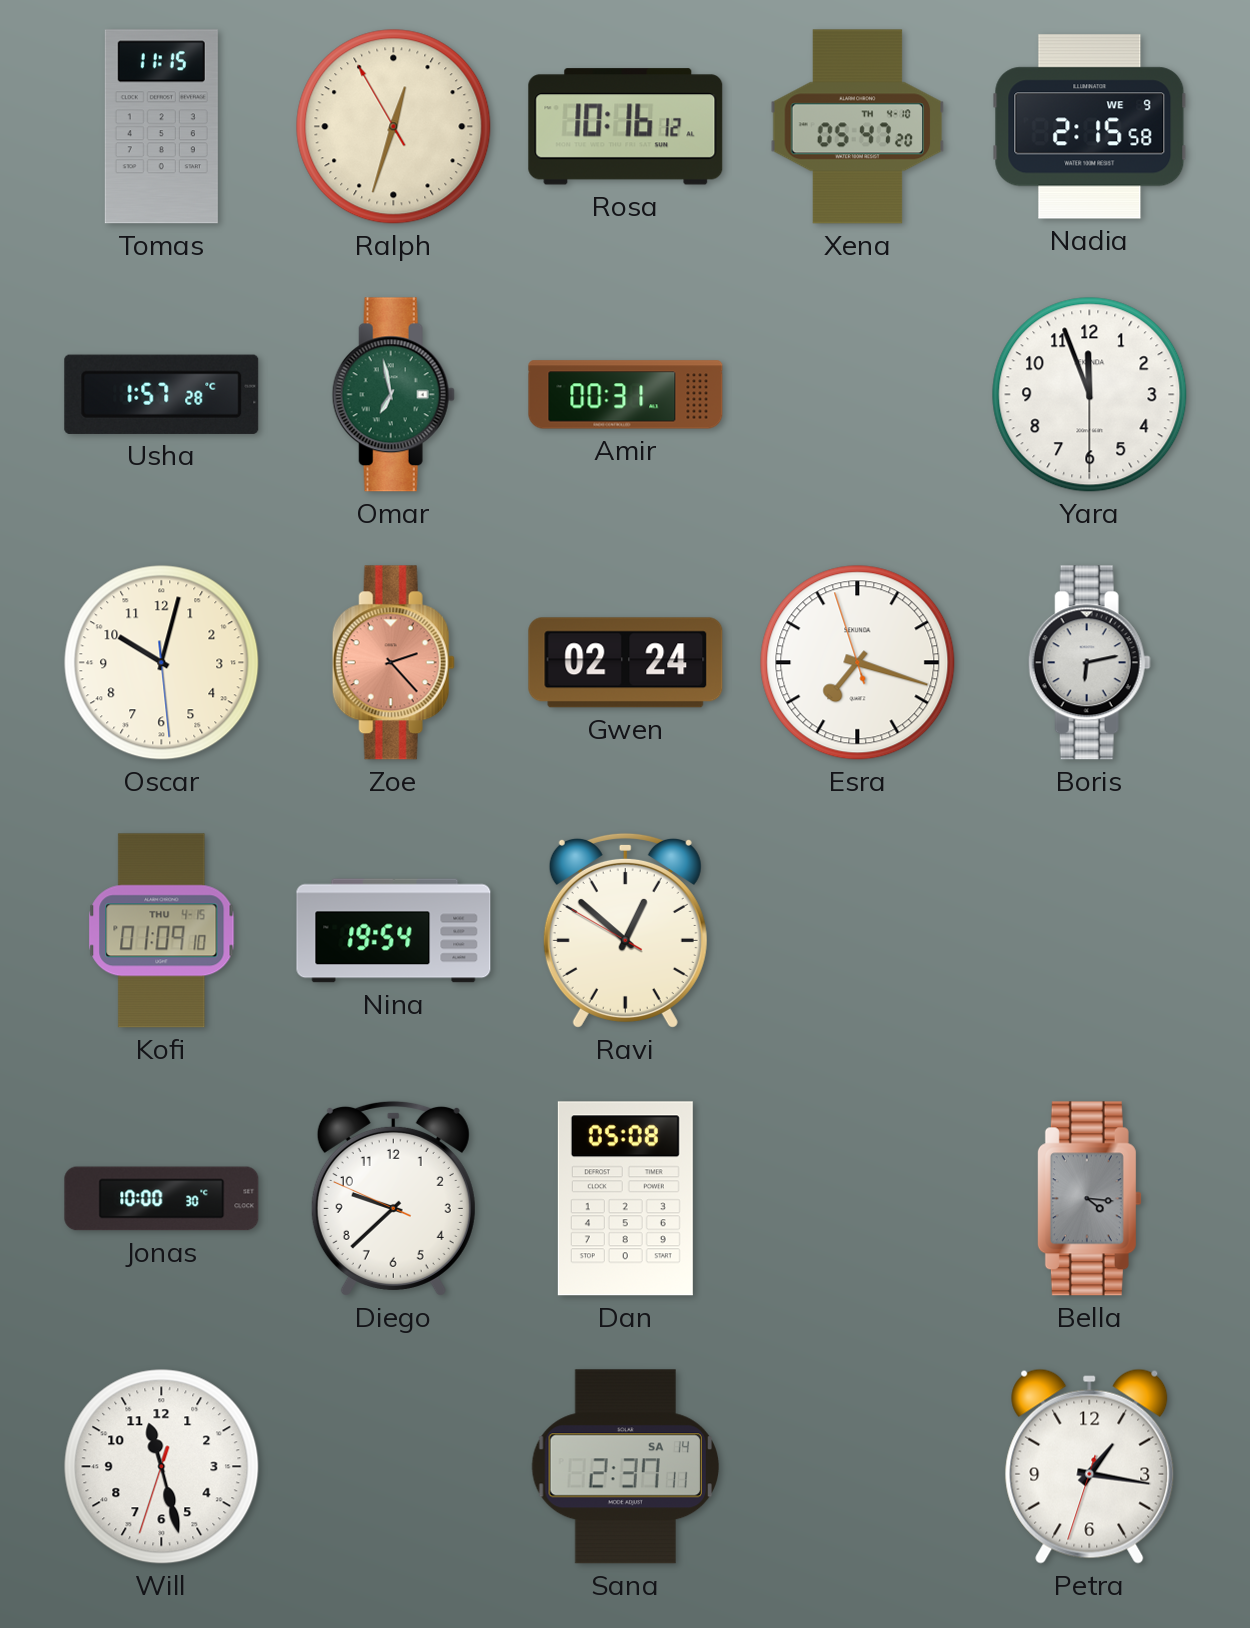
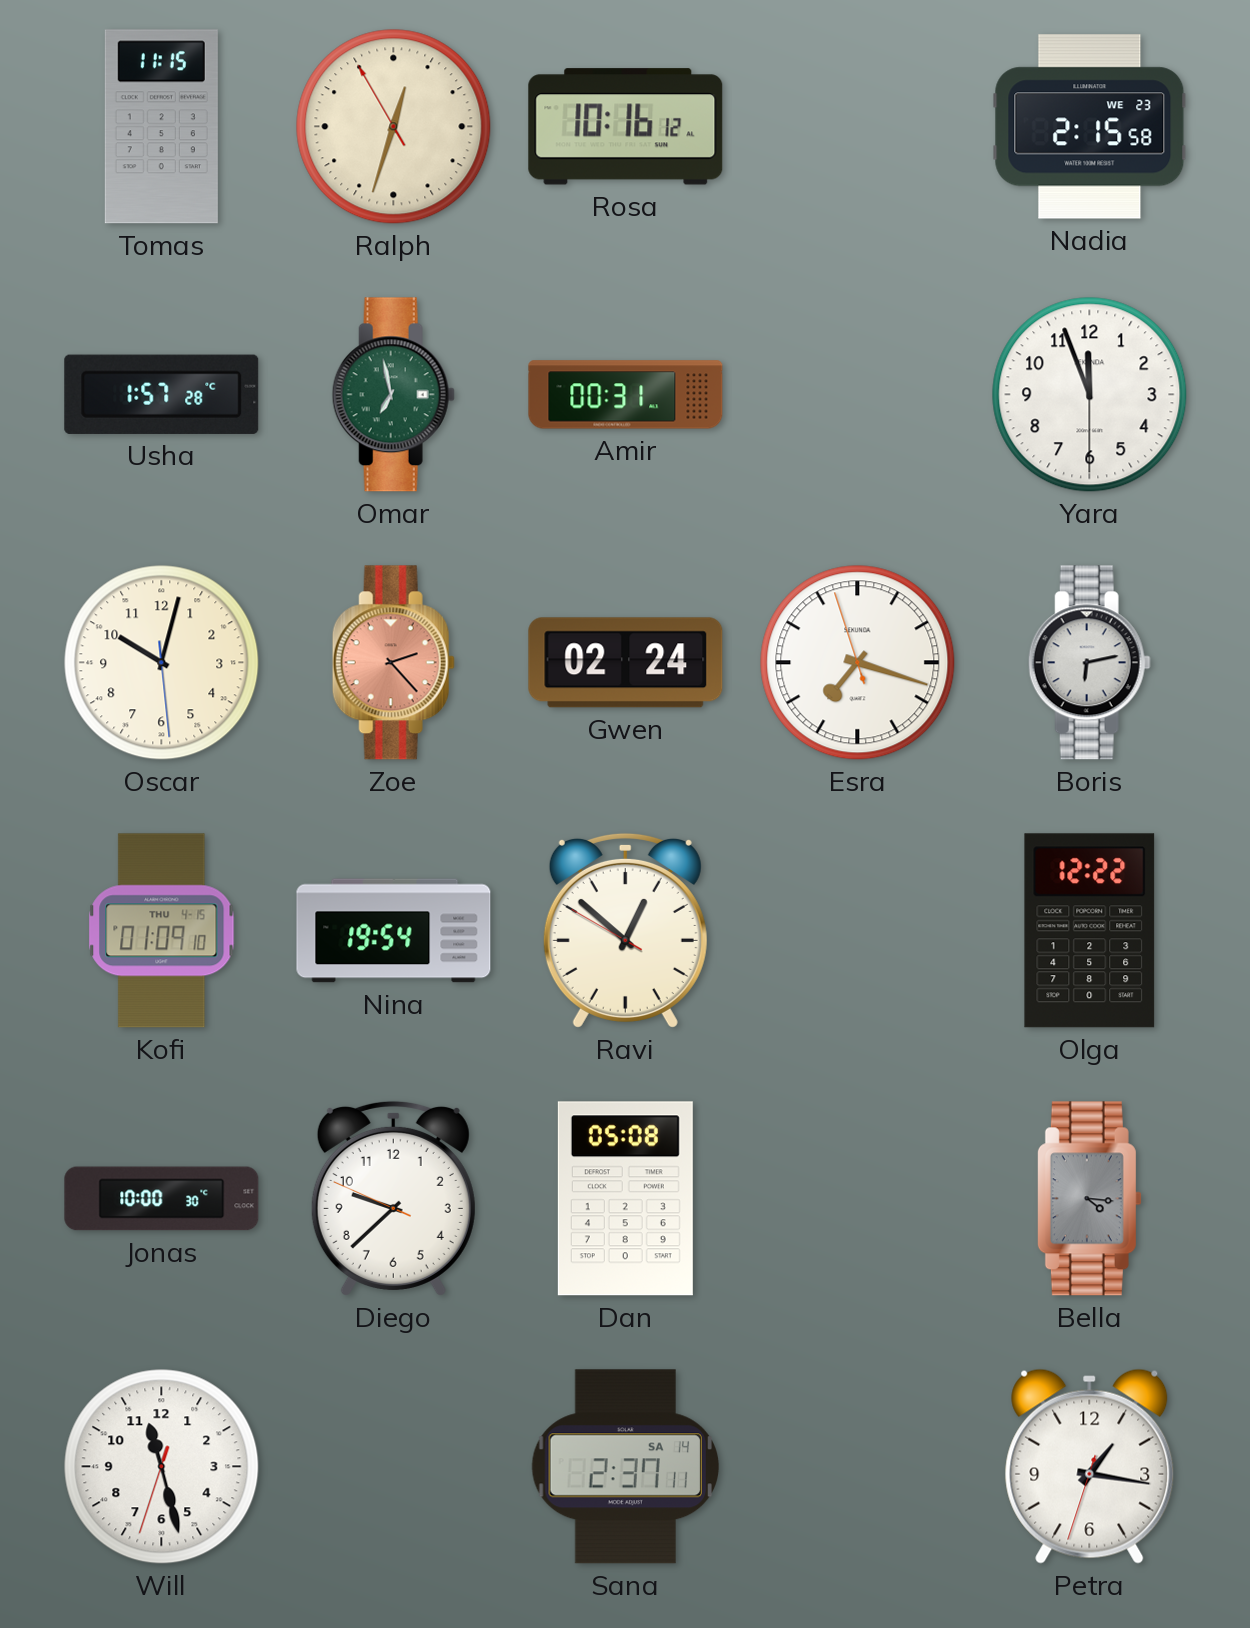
Xena: 05:47 -> none (858, 127)
Nadia date: WE 9 -> WE 23 (1090, 127)
Olga: none -> 12:22 (1090, 931)
